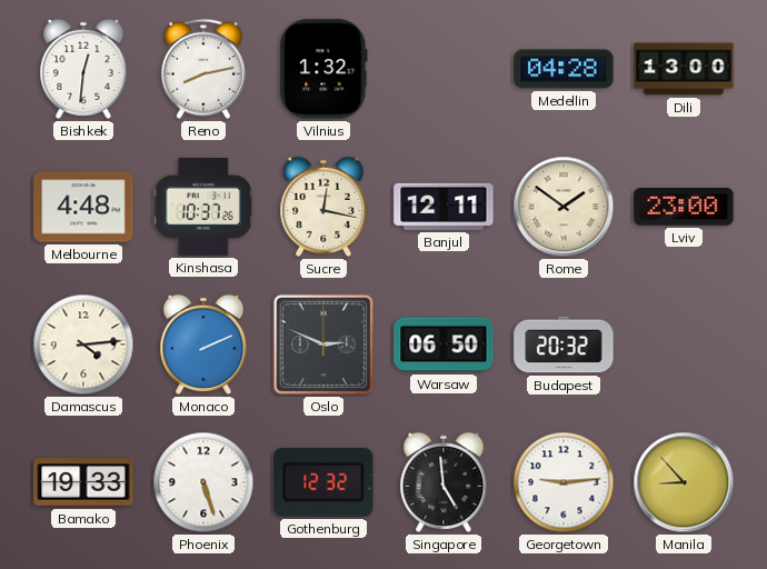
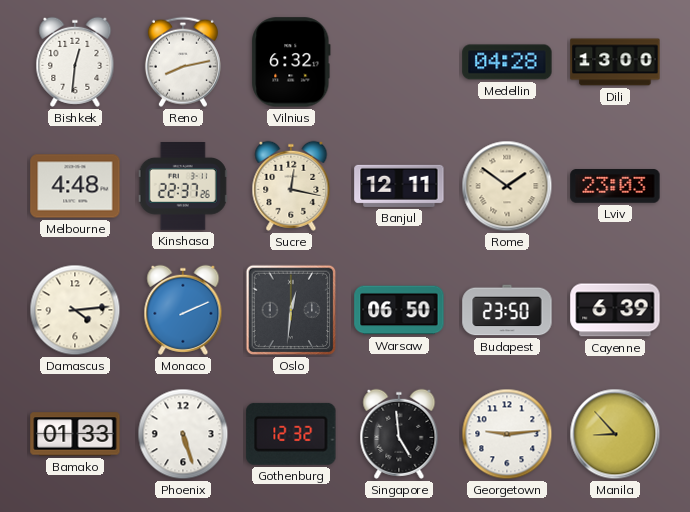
Vilnius: 1:32 -> 6:32 (291, 62)
Kinshasa: 10:37 -> 22:37 (183, 187)
Lviv: 23:00 -> 23:03 (615, 186)
Oslo: 2:49 -> 12:31 (291, 310)
Budapest: 20:32 -> 23:50 (507, 310)
Cayenne: none -> 6:39 (615, 310)
Bamako: 19:33 -> 01:33 (75, 434)
